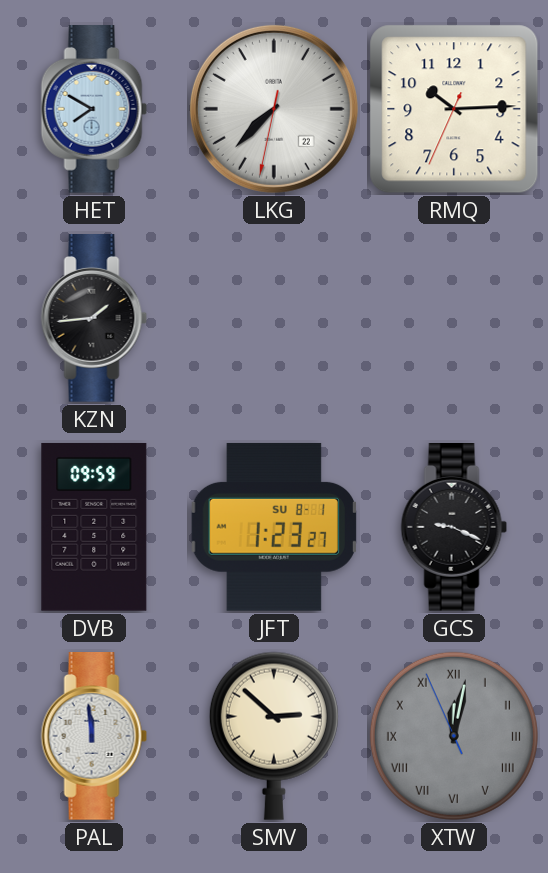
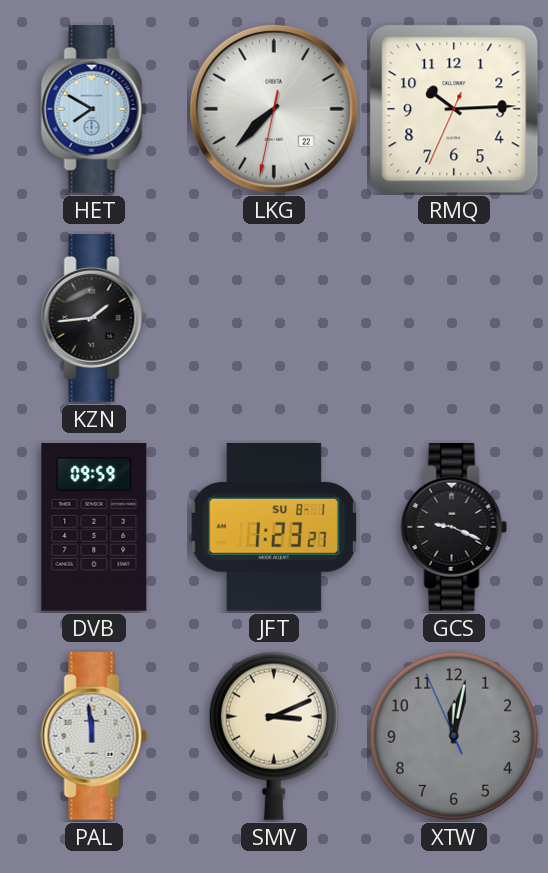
SMV: 2:52 -> 3:11 (274, 736)
XTW numerals: Roman -> Arabic (454, 736)
